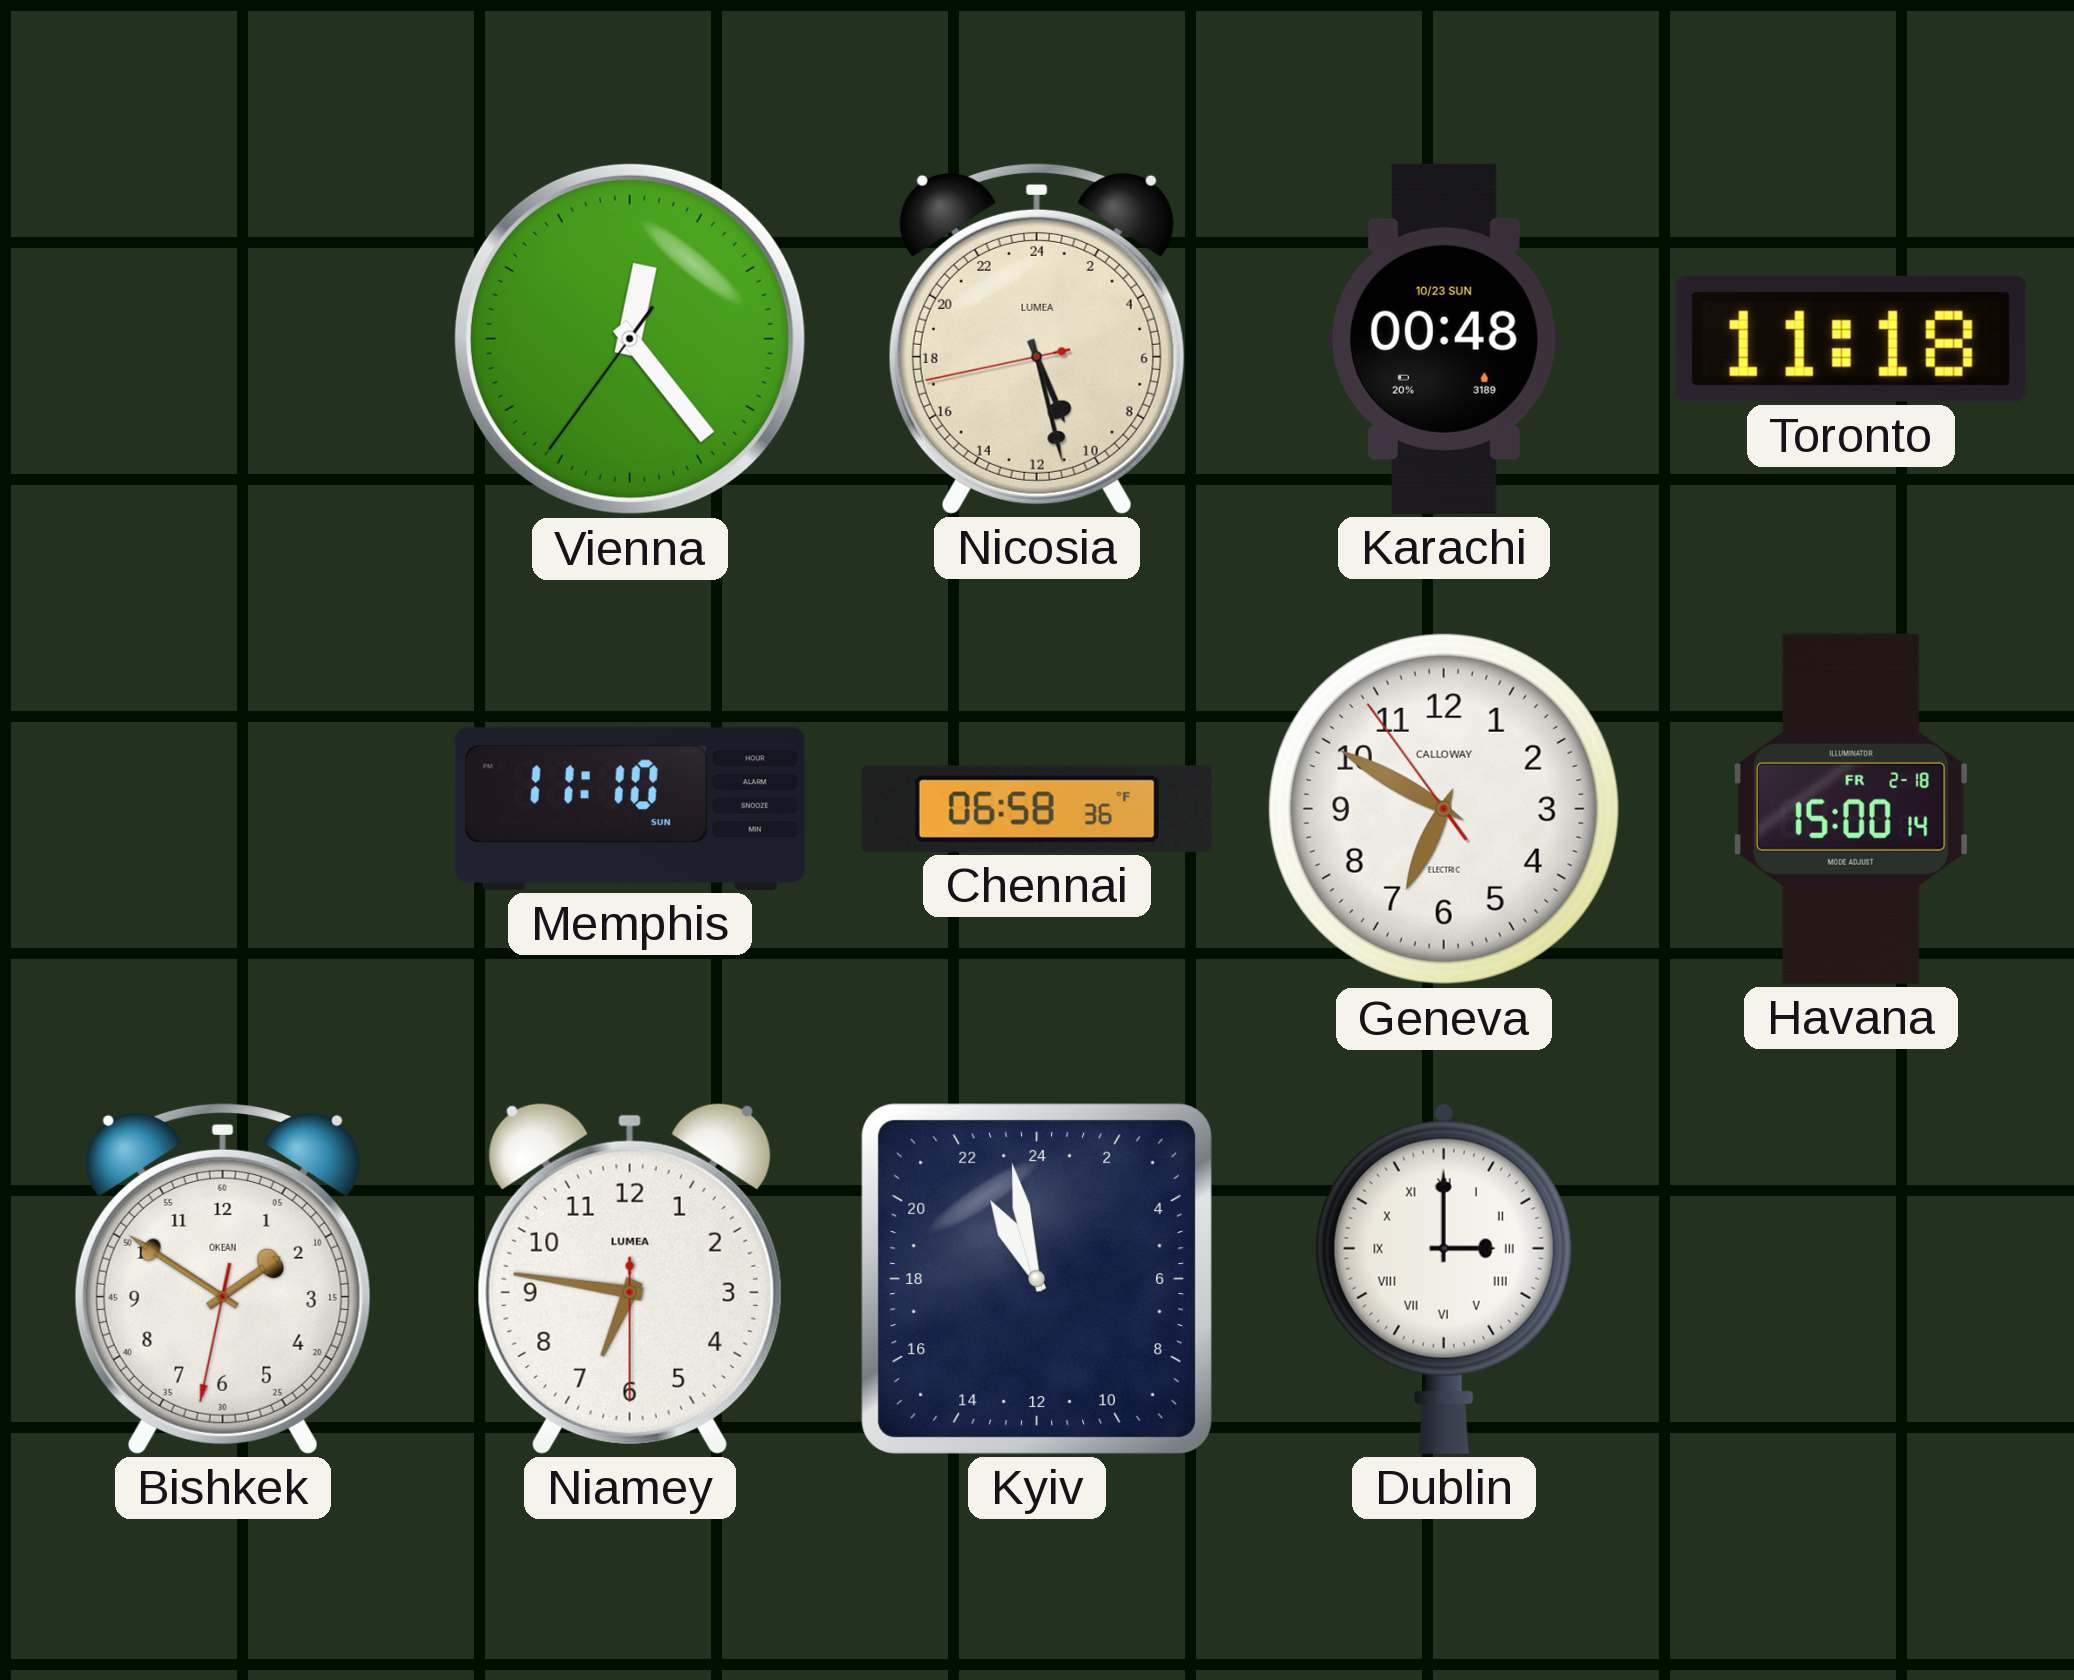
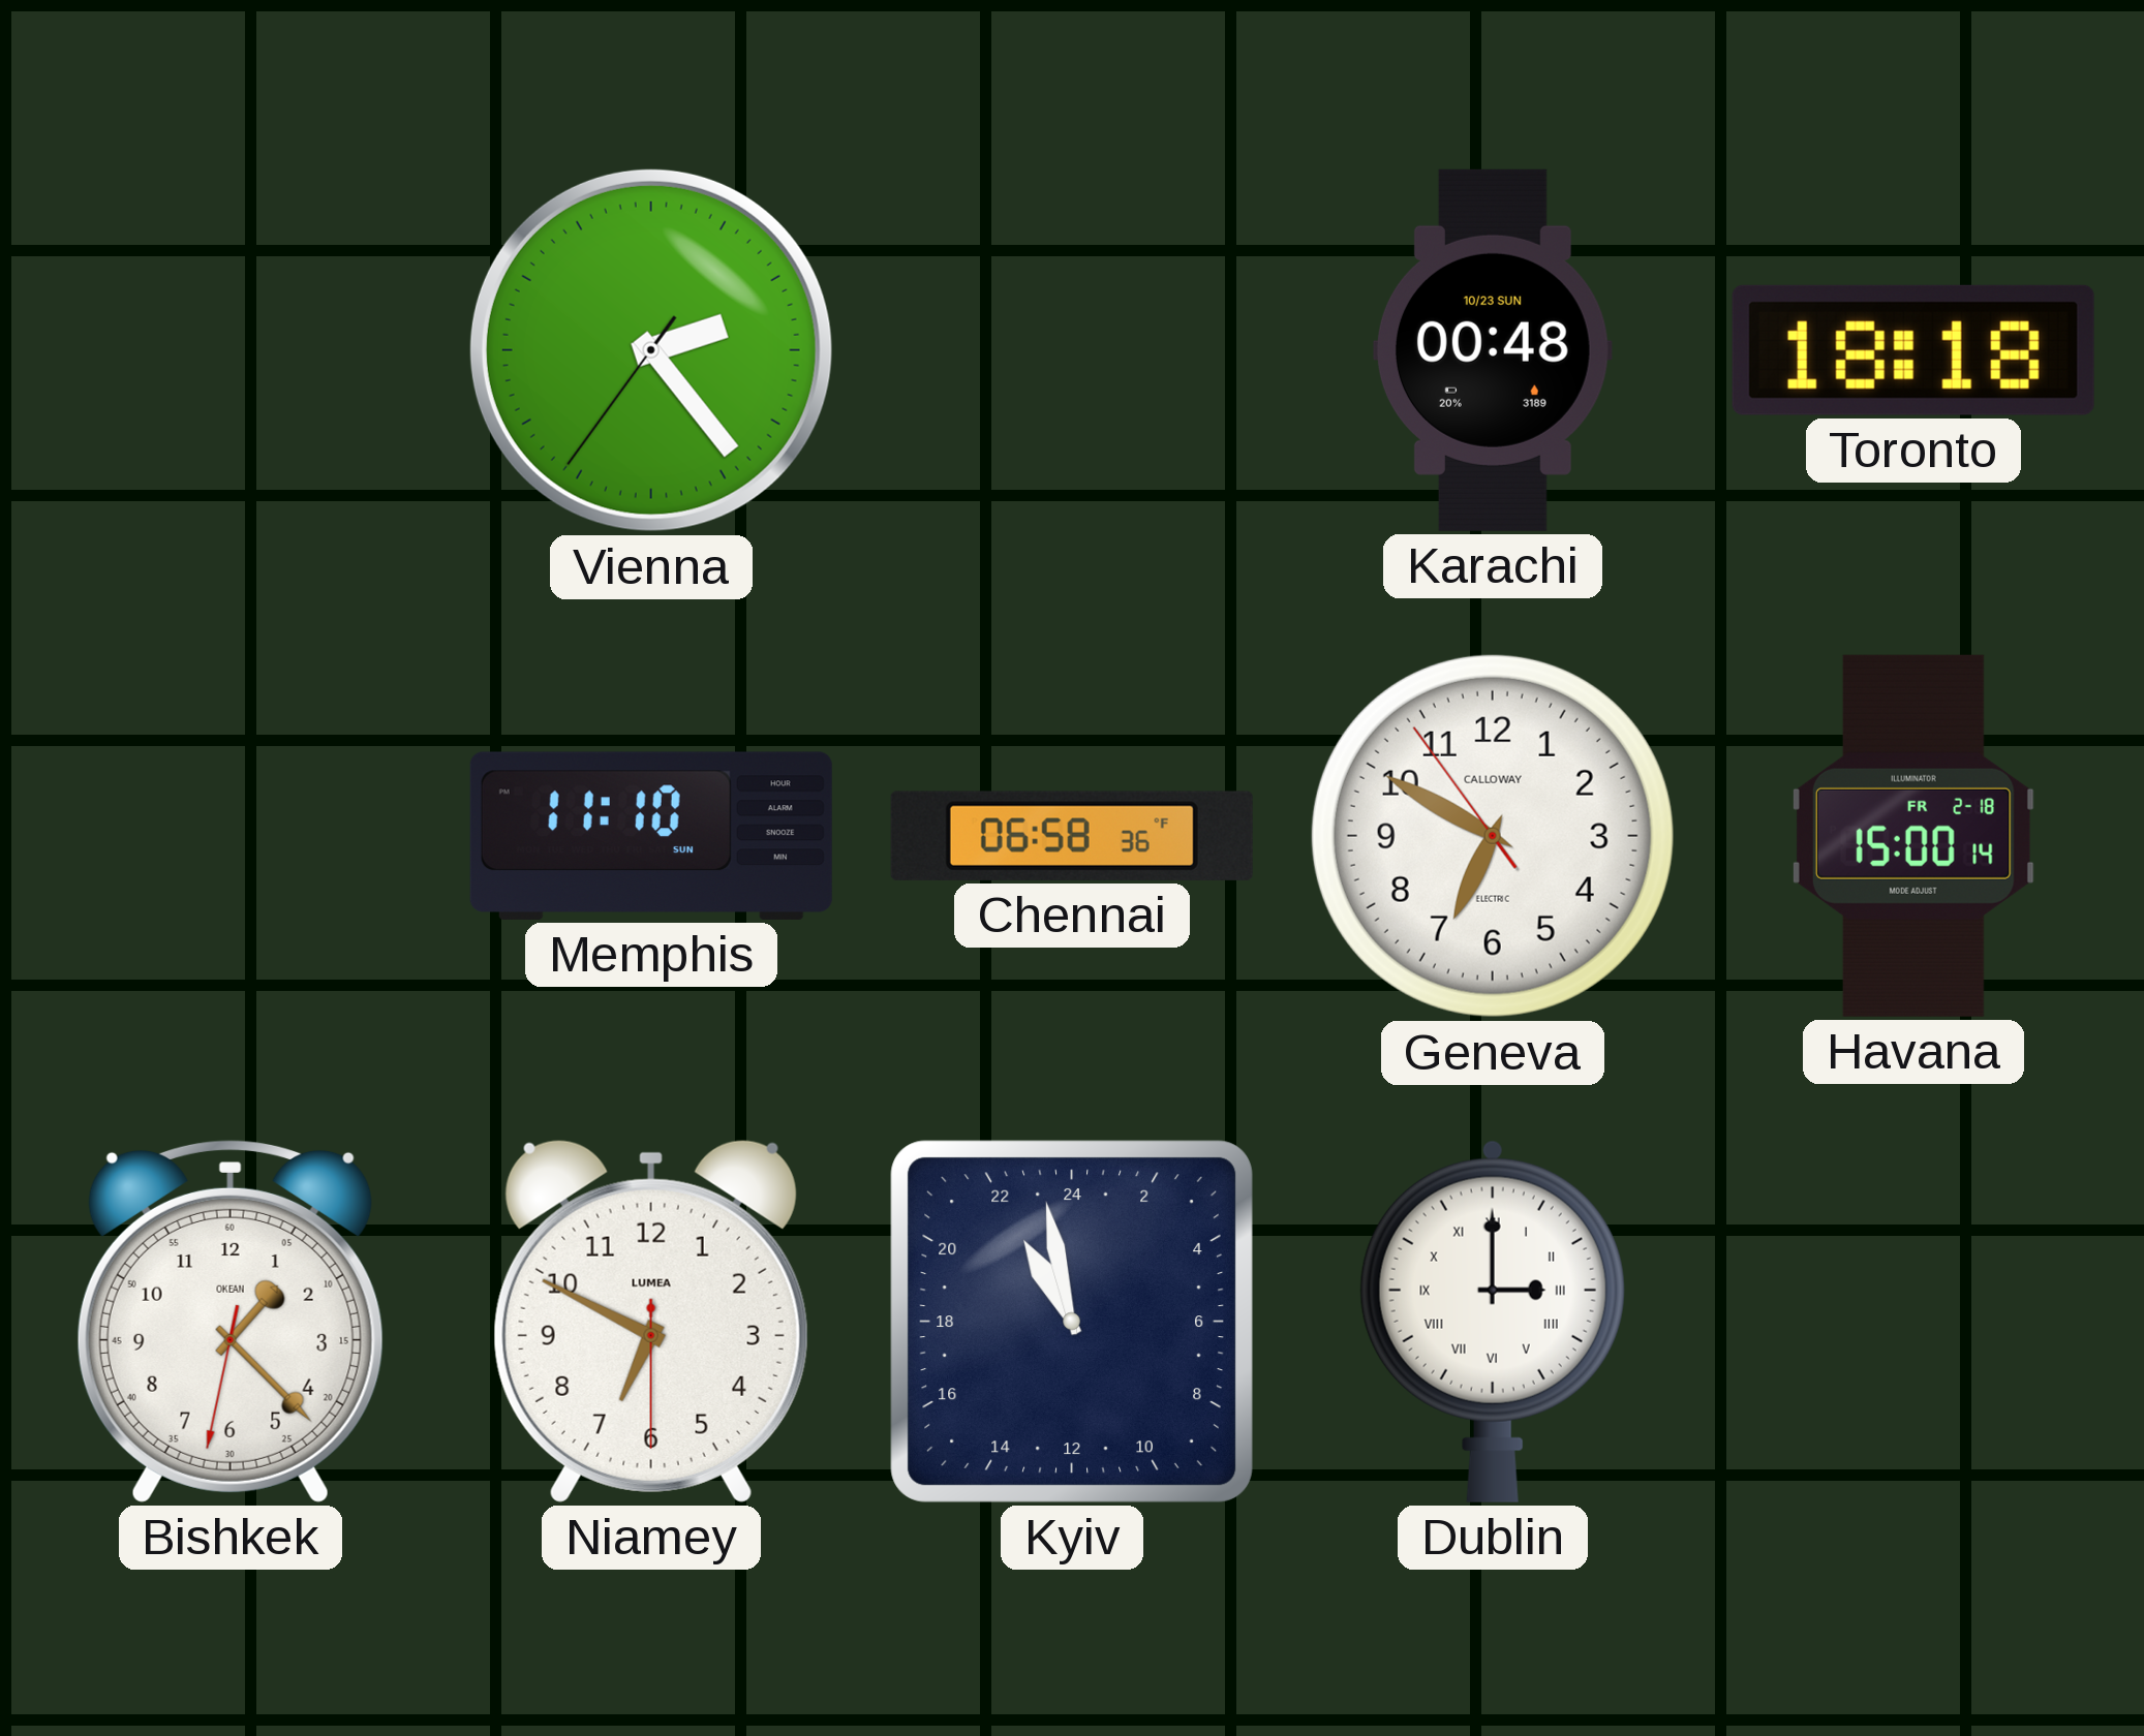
Vienna: 12:23 -> 2:23 (651, 350)
Nicosia: 10:27 -> none (1037, 338)
Toronto: 11:18 -> 18:18 (1913, 350)
Bishkek: 1:50 -> 1:22 (231, 1321)
Niamey: 6:46 -> 6:49 (651, 1321)
